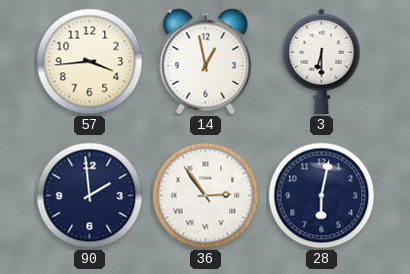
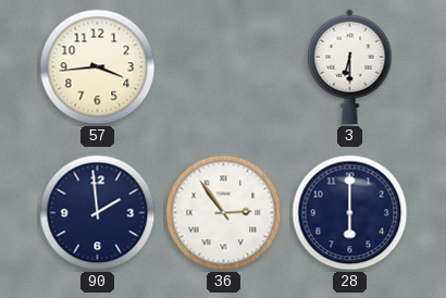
14: 12:58 -> none (206, 62)
28: 6:02 -> 6:00 (350, 213)
